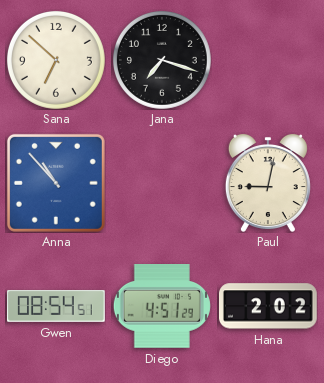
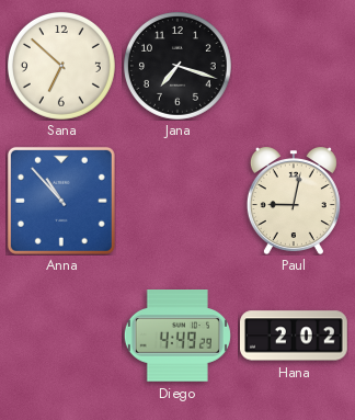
Gwen: 08:54 -> none (57, 307)
Diego: 4:51 -> 4:49 (177, 337)
